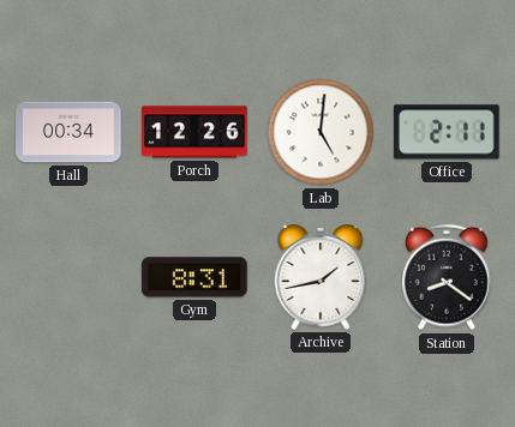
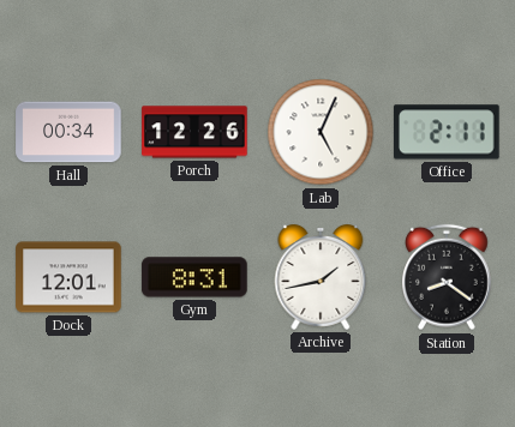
Lab: 5:01 -> 5:04 (321, 132)
Dock: none -> 12:01 (68, 277)
